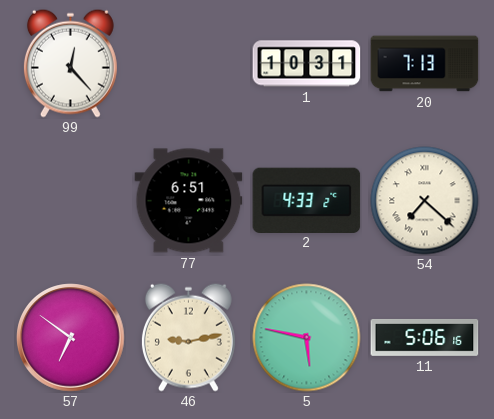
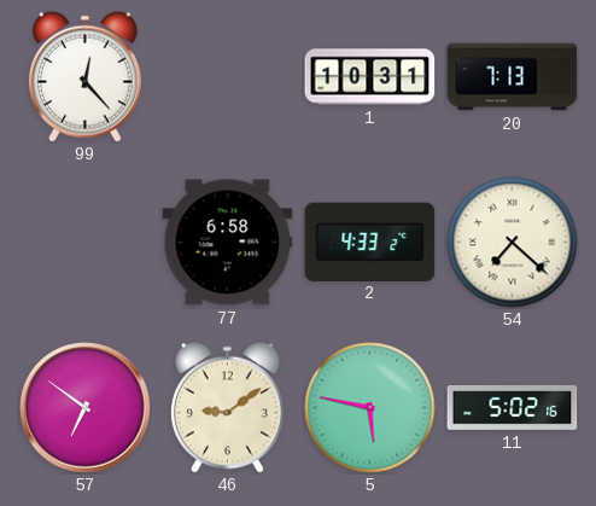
77: 6:51 -> 6:58 (228, 243)
46: 9:13 -> 9:09 (227, 407)
11: 5:06 -> 5:02 (513, 407)
